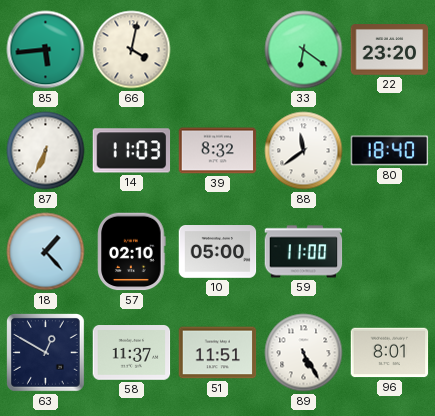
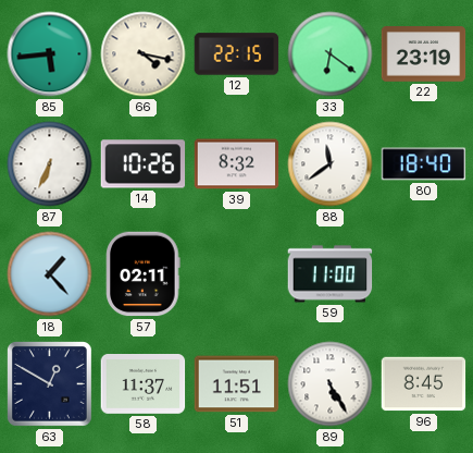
66: 4:02 -> 4:17 (144, 54)
12: none -> 22:15 (237, 54)
22: 23:20 -> 23:19 (424, 54)
14: 11:03 -> 10:26 (144, 164)
57: 02:10 -> 02:11 (144, 274)
10: 05:00 -> none (218, 252)
96: 8:01 -> 8:45 (424, 384)
